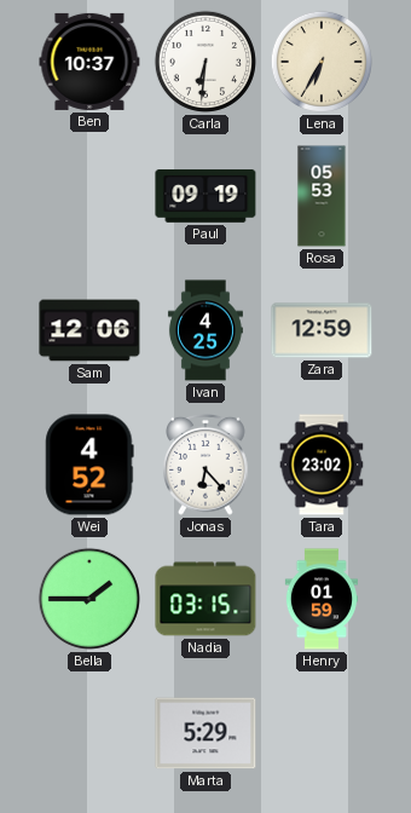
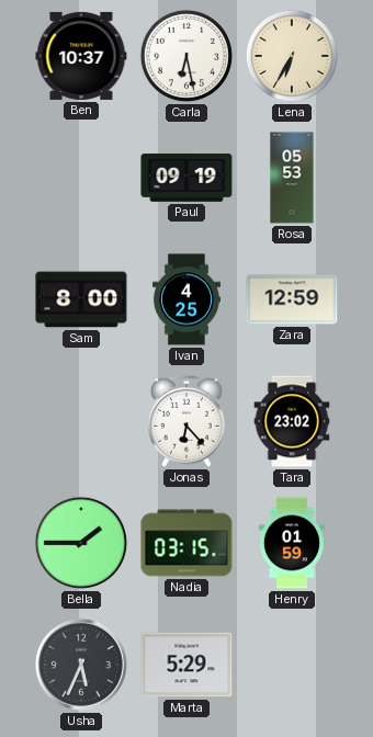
Carla: 6:31 -> 6:28 (187, 56)
Sam: 12:06 -> 8:00 (81, 299)
Wei: 4:52 -> none (89, 465)
Usha: none -> 5:34 (81, 665)
